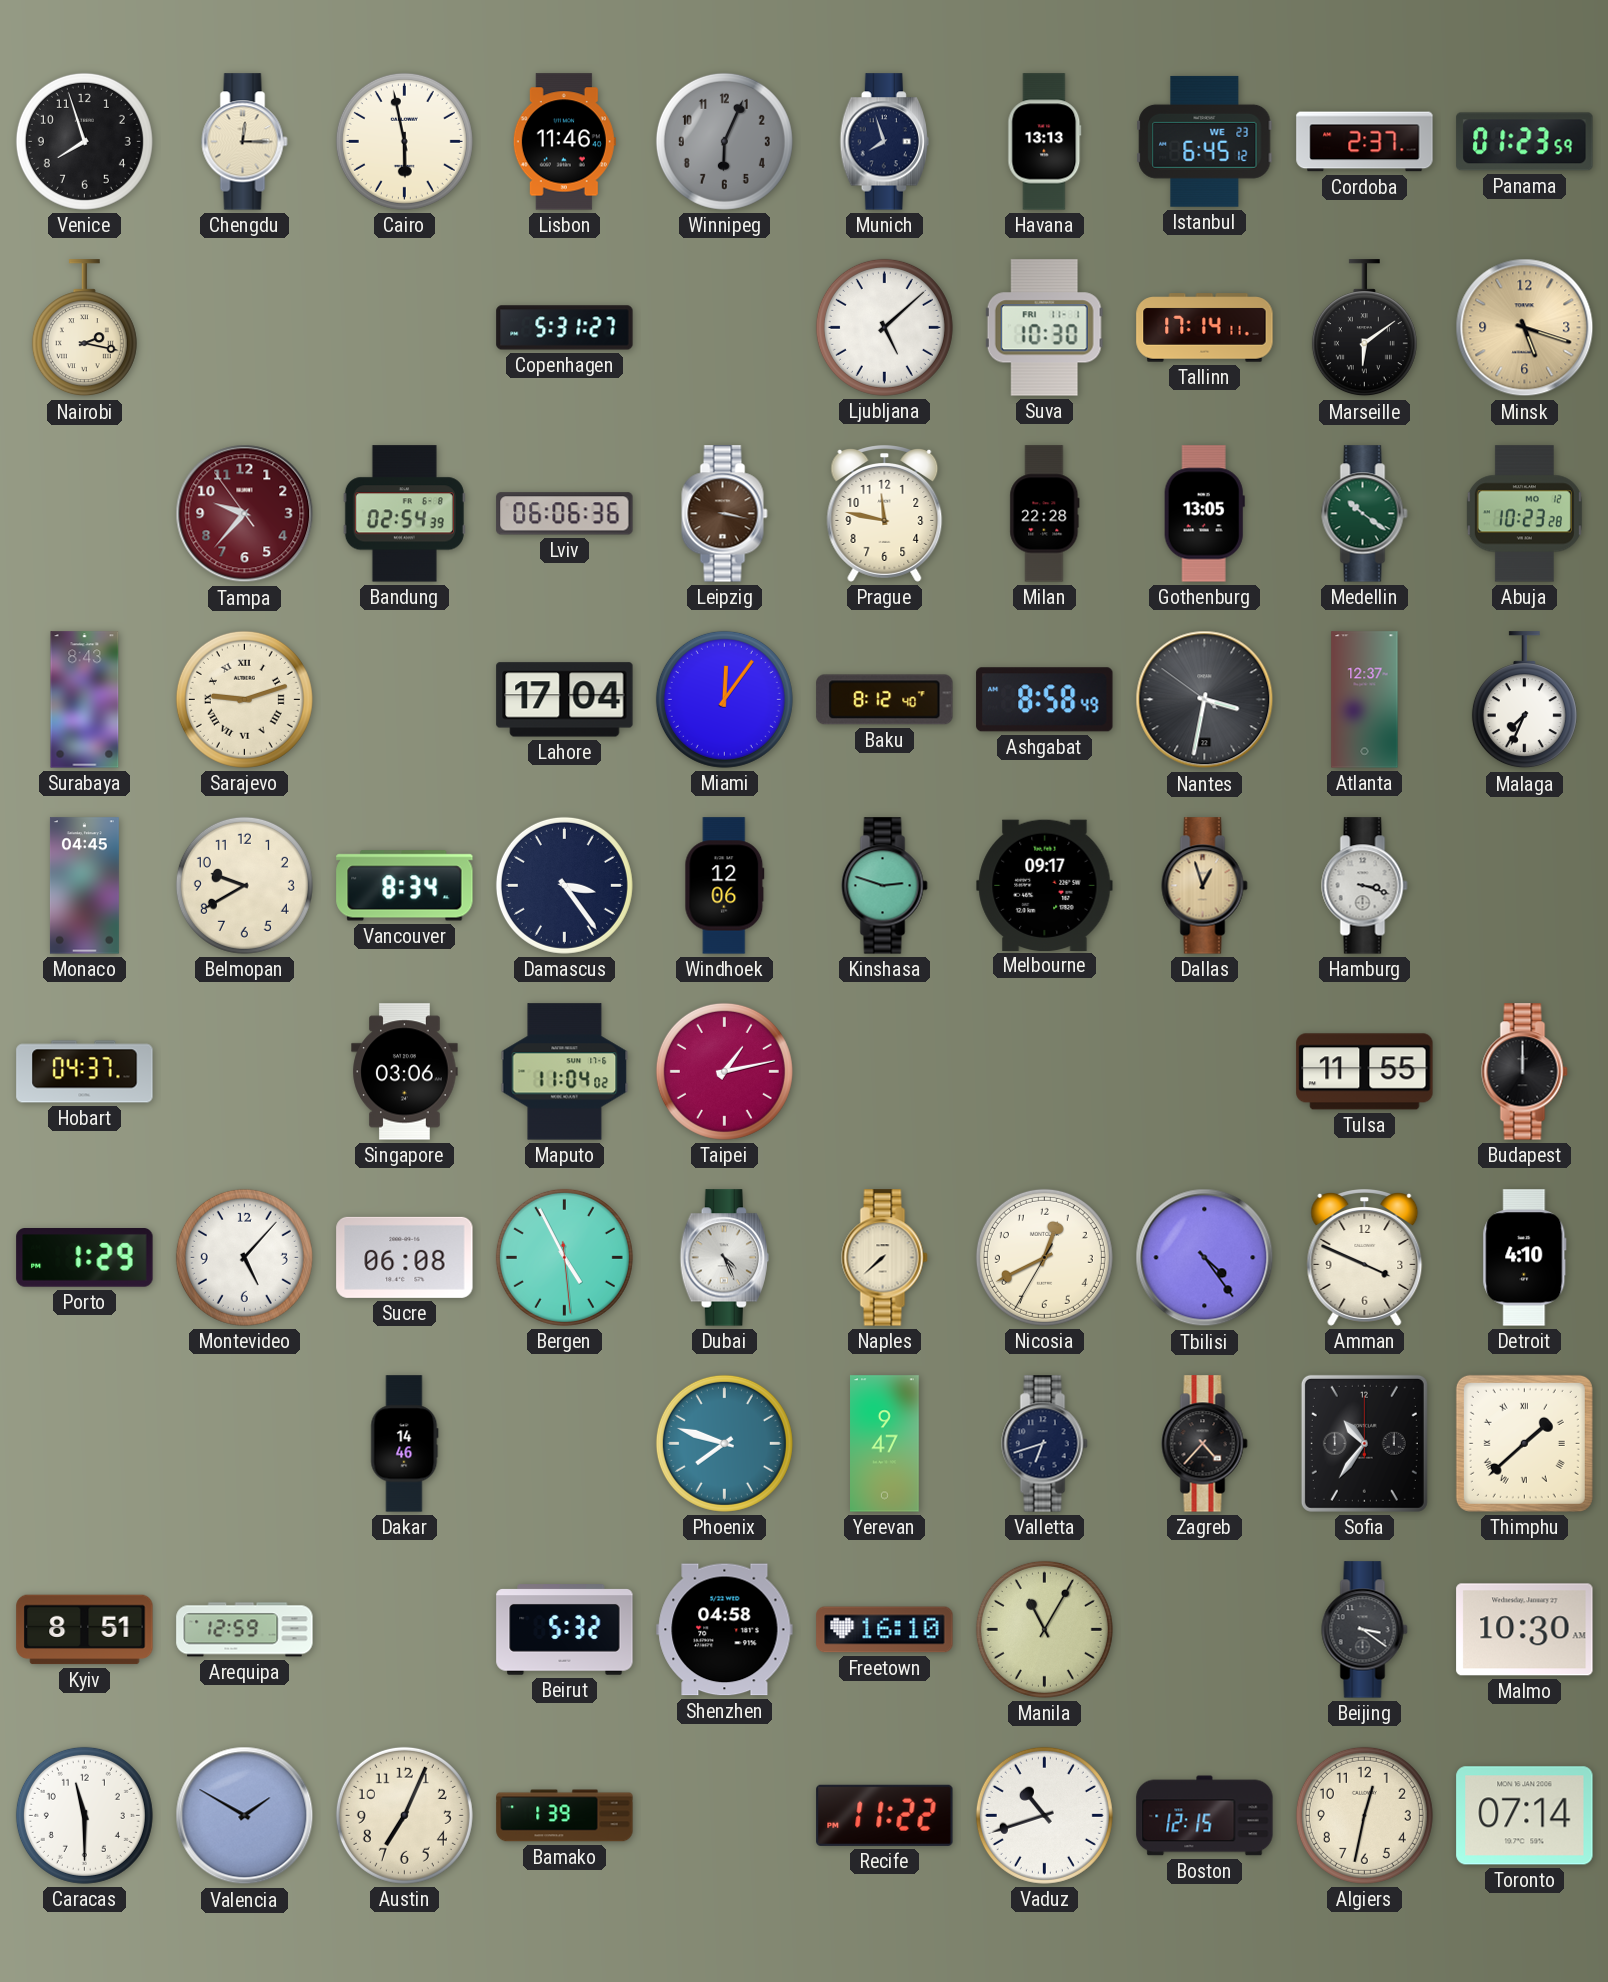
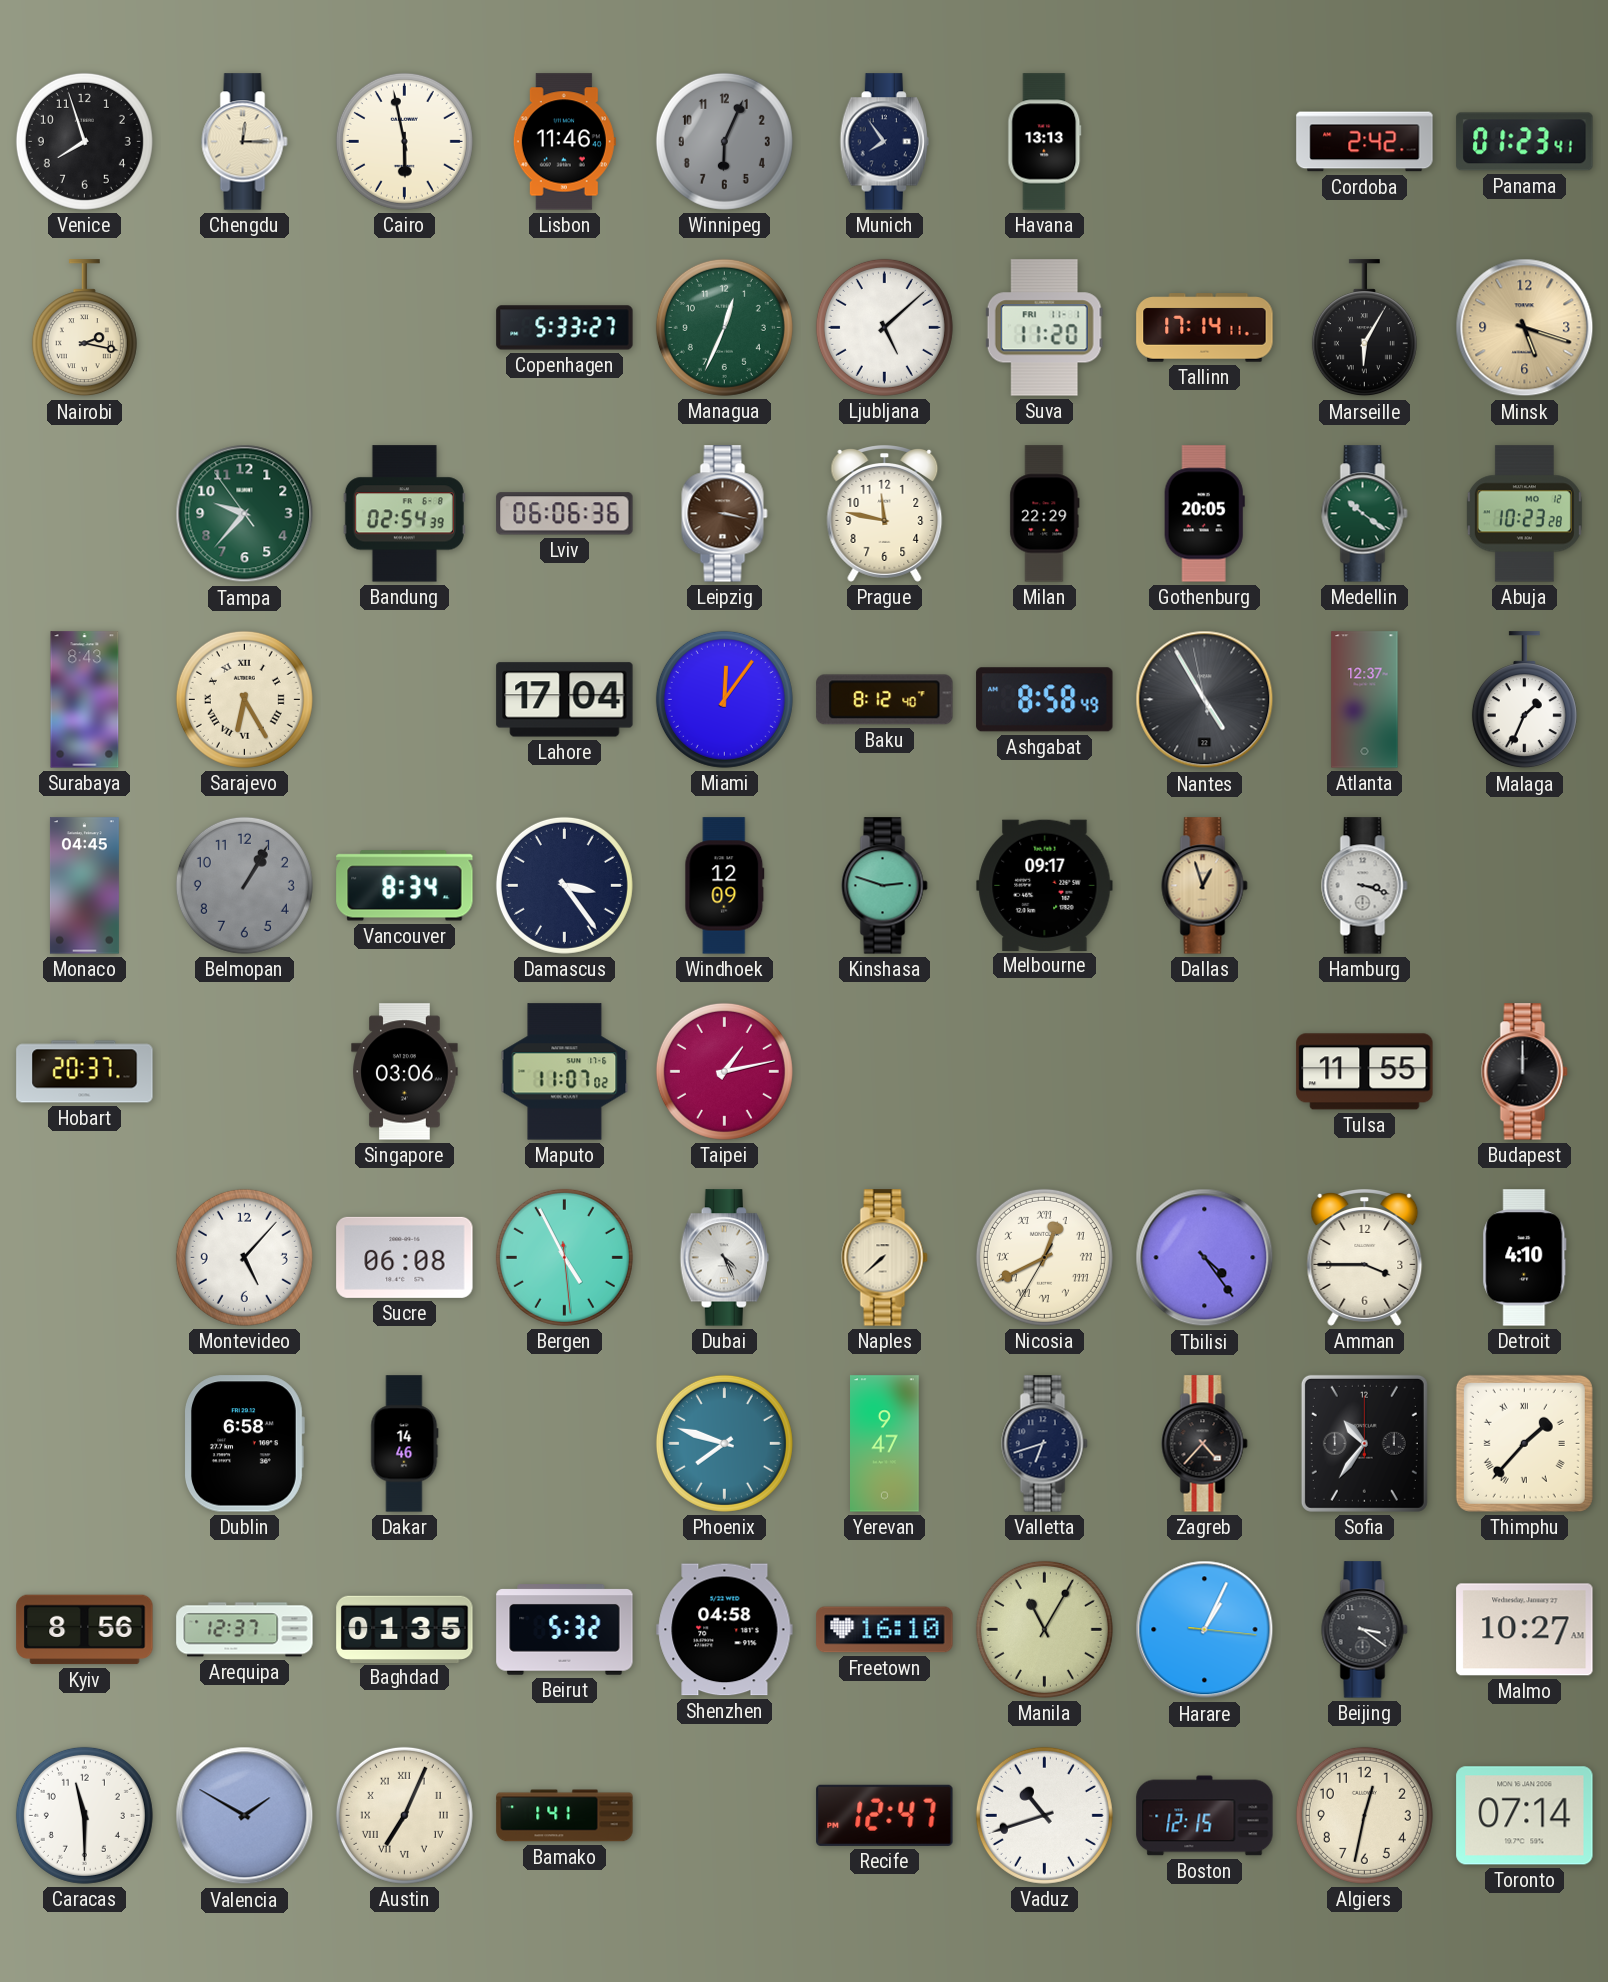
Munich: 7:57 -> 7:54 (884, 142)
Istanbul: 6:45 -> none (1205, 141)
Cordoba: 2:37 -> 2:42 (1365, 142)
Panama: 01:23:59 -> 01:23:41 (1525, 142)
Copenhagen: 5:31 -> 5:33 (565, 328)
Managua: none -> 12:34 (724, 327)
Suva: 10:30 -> 11:20 (1044, 328)
Marseille: 6:09 -> 6:05 (1364, 328)
Tampa dial: burgundy -> green (245, 514)
Milan: 22:28 -> 22:29 (1045, 514)
Gothenburg: 13:05 -> 20:05 (1204, 514)
Sarajevo: 9:12 -> 6:25 (244, 699)
Nantes: 3:31 -> 4:54 (1205, 700)
Malaga: 7:34 -> 1:34 (1524, 700)
Belmopan: 9:40 -> 1:05 (244, 885)
Belmopan dial: cream -> grey (244, 885)
Windhoek: 12:06 -> 12:09 (725, 886)
Hobart: 04:37 -> 20:37 (85, 1072)
Maputo: 11:04 -> 11:07 (565, 1072)
Porto: 1:29 -> none (85, 1258)
Nicosia numerals: Arabic -> Roman (1044, 1257)
Amman: 3:49 -> 3:45 (1365, 1258)
Dublin: none -> 6:58 (244, 1444)
Thimphu: 1:38 -> 1:37 (1524, 1443)
Kyiv: 8:51 -> 8:56 (85, 1630)
Arequipa: 12:59 -> 12:37 (245, 1630)
Baghdad: none -> 01:35 (405, 1629)
Harare: none -> 1:04 (1205, 1630)
Malmo: 10:30 -> 10:27 (1525, 1630)
Austin numerals: Arabic -> Roman (404, 1815)
Bamako: 1:39 -> 1:41 (565, 1816)
Recife: 11:22 -> 12:47 (885, 1815)
